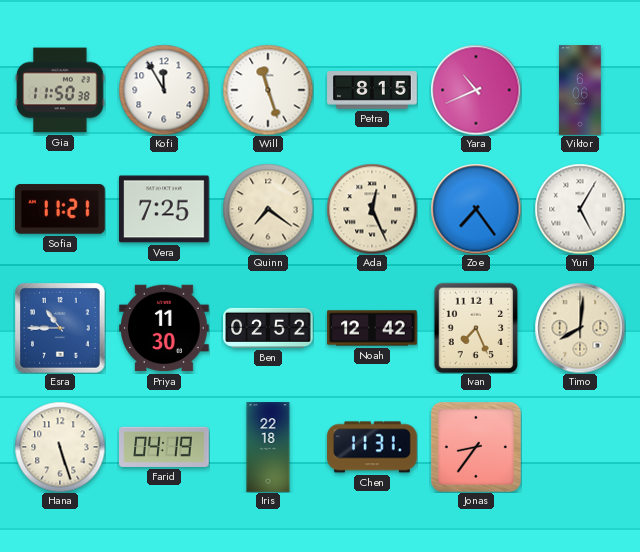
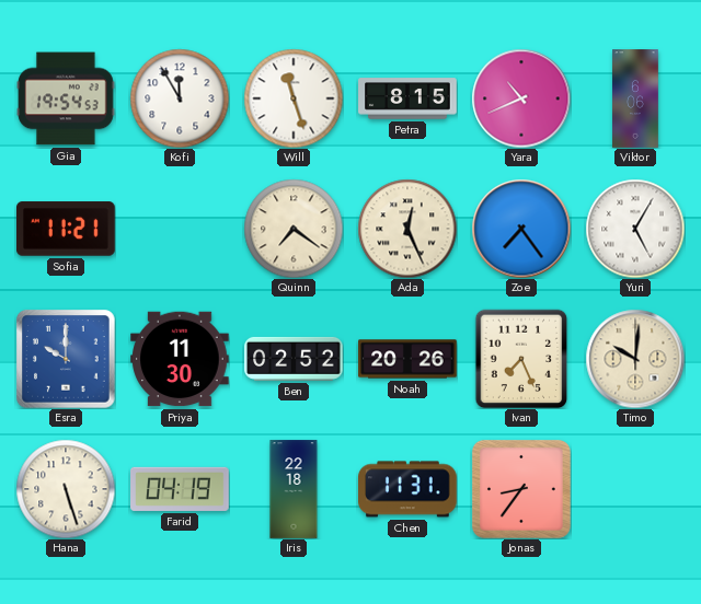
Gia: 11:50 -> 19:54 (66, 98)
Vera: 7:25 -> none (164, 209)
Esra: 10:45 -> 10:00 (66, 359)
Noah: 12:42 -> 20:26 (407, 359)
Timo: 8:01 -> 10:01 (635, 359)
